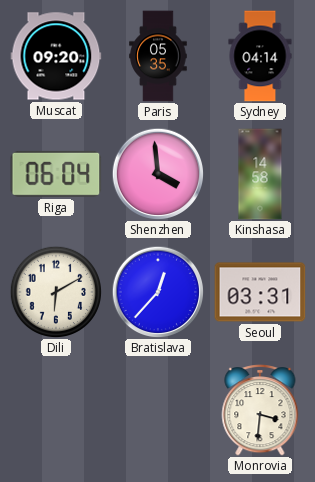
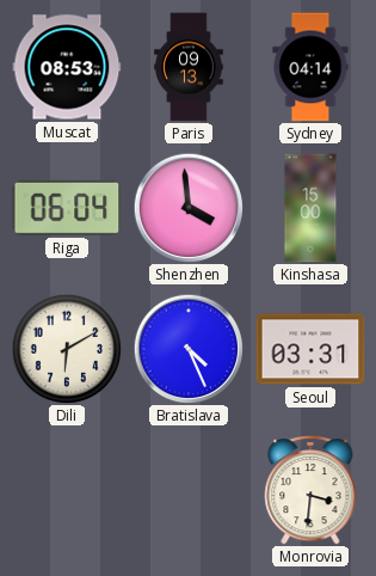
Muscat: 09:20 -> 08:53 (67, 67)
Paris: 05:35 -> 09:13 (189, 67)
Kinshasa: 14:58 -> 15:00 (310, 208)
Bratislava: 12:37 -> 4:26 (187, 348)
